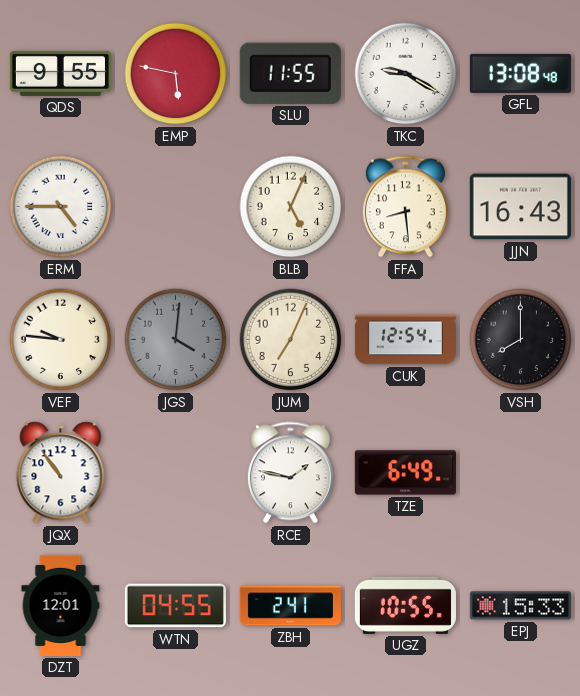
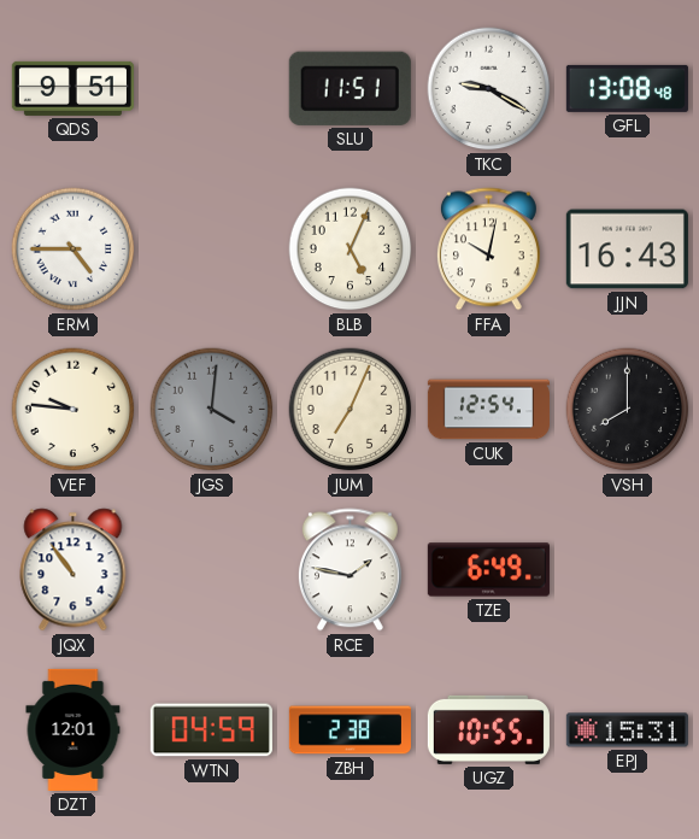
QDS: 9:55 -> 9:51 (72, 88)
EMP: 5:47 -> none (176, 74)
SLU: 11:55 -> 11:51 (349, 88)
FFA: 8:29 -> 10:02 (488, 250)
WTN: 04:55 -> 04:59 (211, 731)
ZBH: 2:41 -> 2:38 (349, 731)
EPJ: 15:33 -> 15:31 (627, 731)
